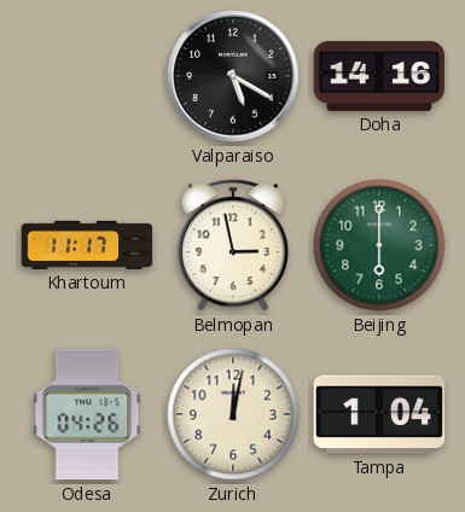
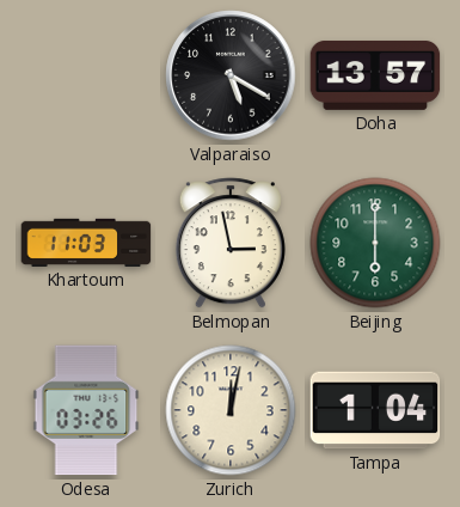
Doha: 14:16 -> 13:57 (375, 75)
Khartoum: 11:17 -> 11:03 (86, 243)
Odesa: 04:26 -> 03:26 (86, 410)
